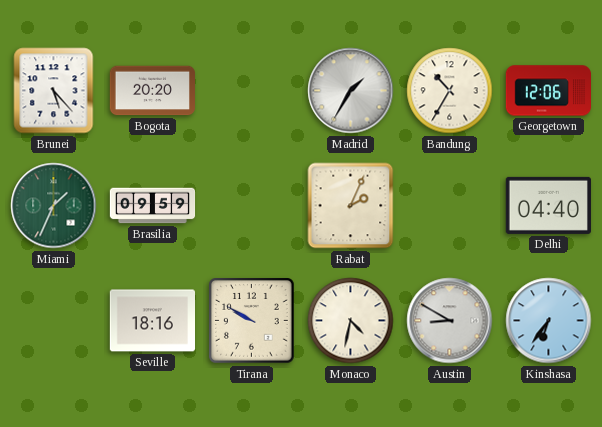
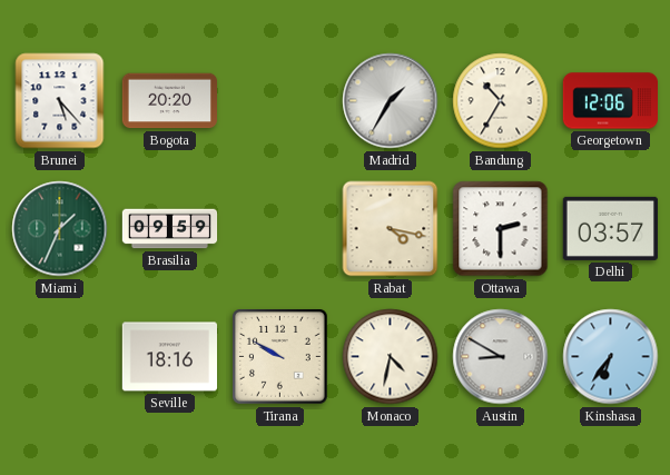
Rabat: 2:04 -> 4:17 (391, 229)
Ottawa: none -> 2:30 (501, 229)
Delhi: 04:40 -> 03:57 (610, 228)
